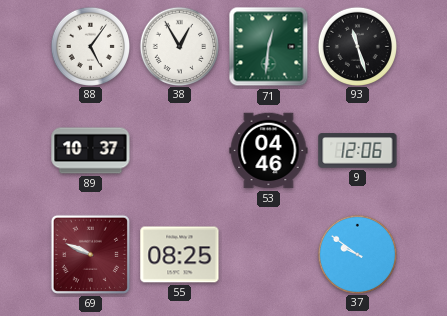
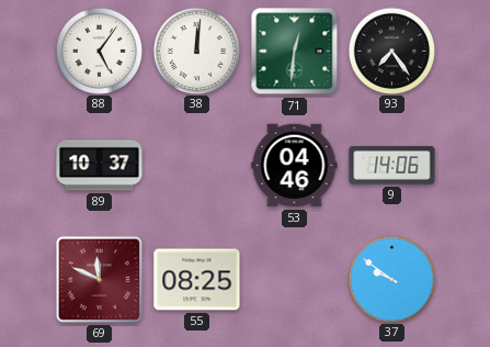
38: 12:55 -> 12:01 (196, 51)
93: 11:27 -> 7:24 (391, 51)
9: 12:06 -> 14:06 (392, 166)
69: 9:49 -> 11:49 (99, 279)
